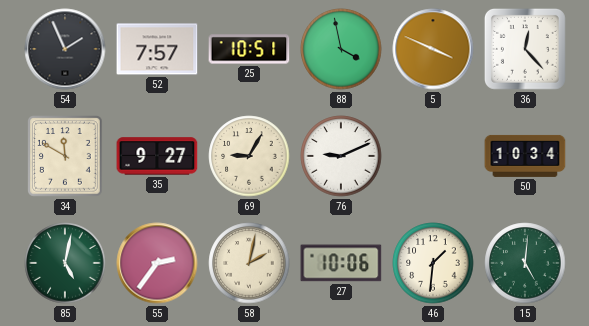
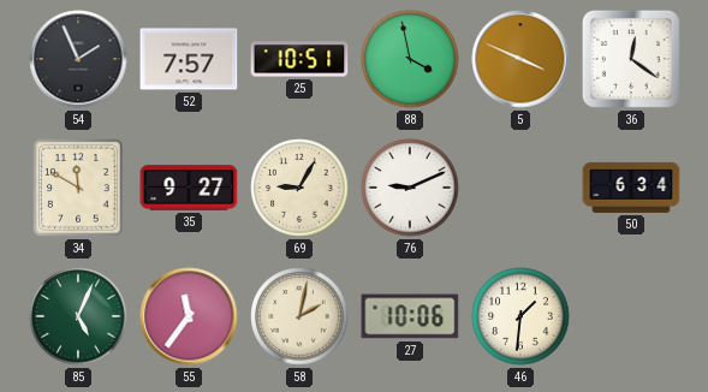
36: 12:23 -> 12:21 (631, 59)
50: 10:34 -> 6:34 (631, 188)
85: 5:02 -> 5:04 (78, 316)
55: 2:36 -> 11:36 (189, 316)
15: 5:01 -> none (525, 263)
